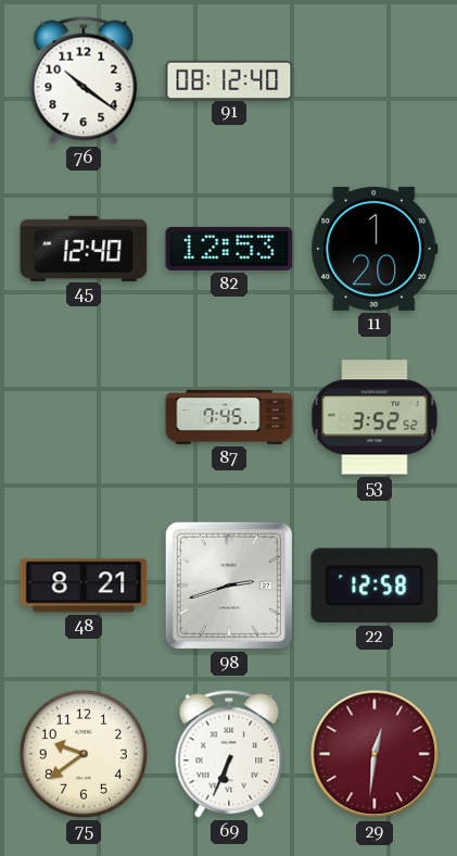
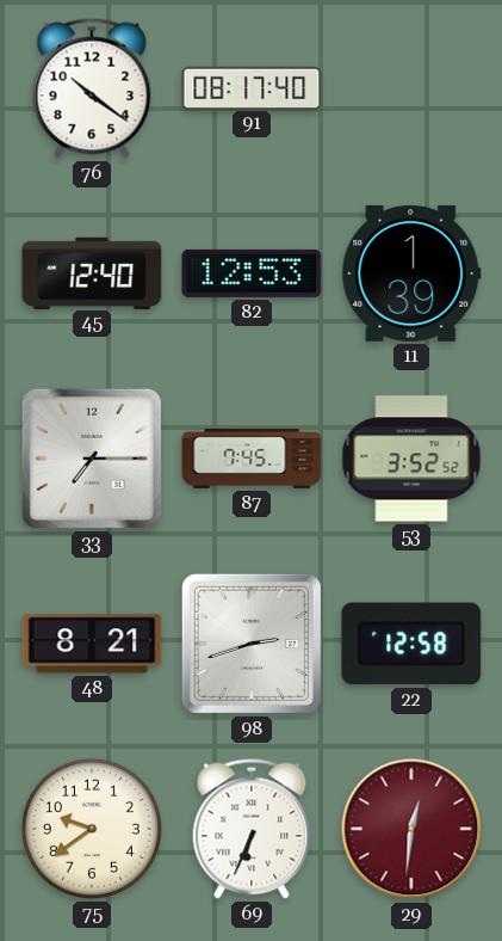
91: 08:12 -> 08:17 (252, 87)
11: 1:20 -> 1:39 (411, 273)
33: none -> 7:15 (92, 459)
